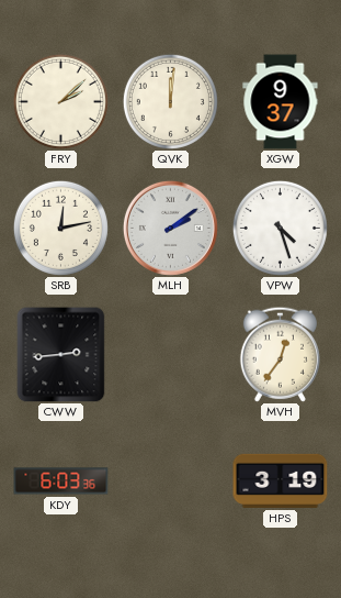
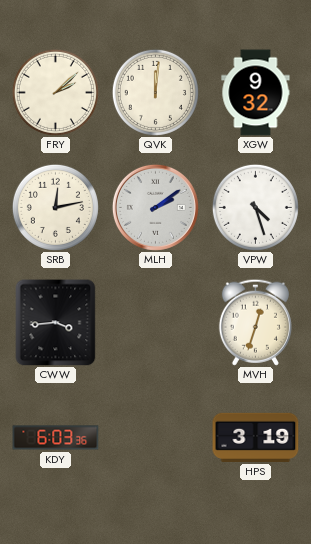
XGW: 9:37 -> 9:32 (256, 93)
CWW: 2:44 -> 3:44 (56, 322)
MVH: 12:36 -> 12:33 (255, 322)
